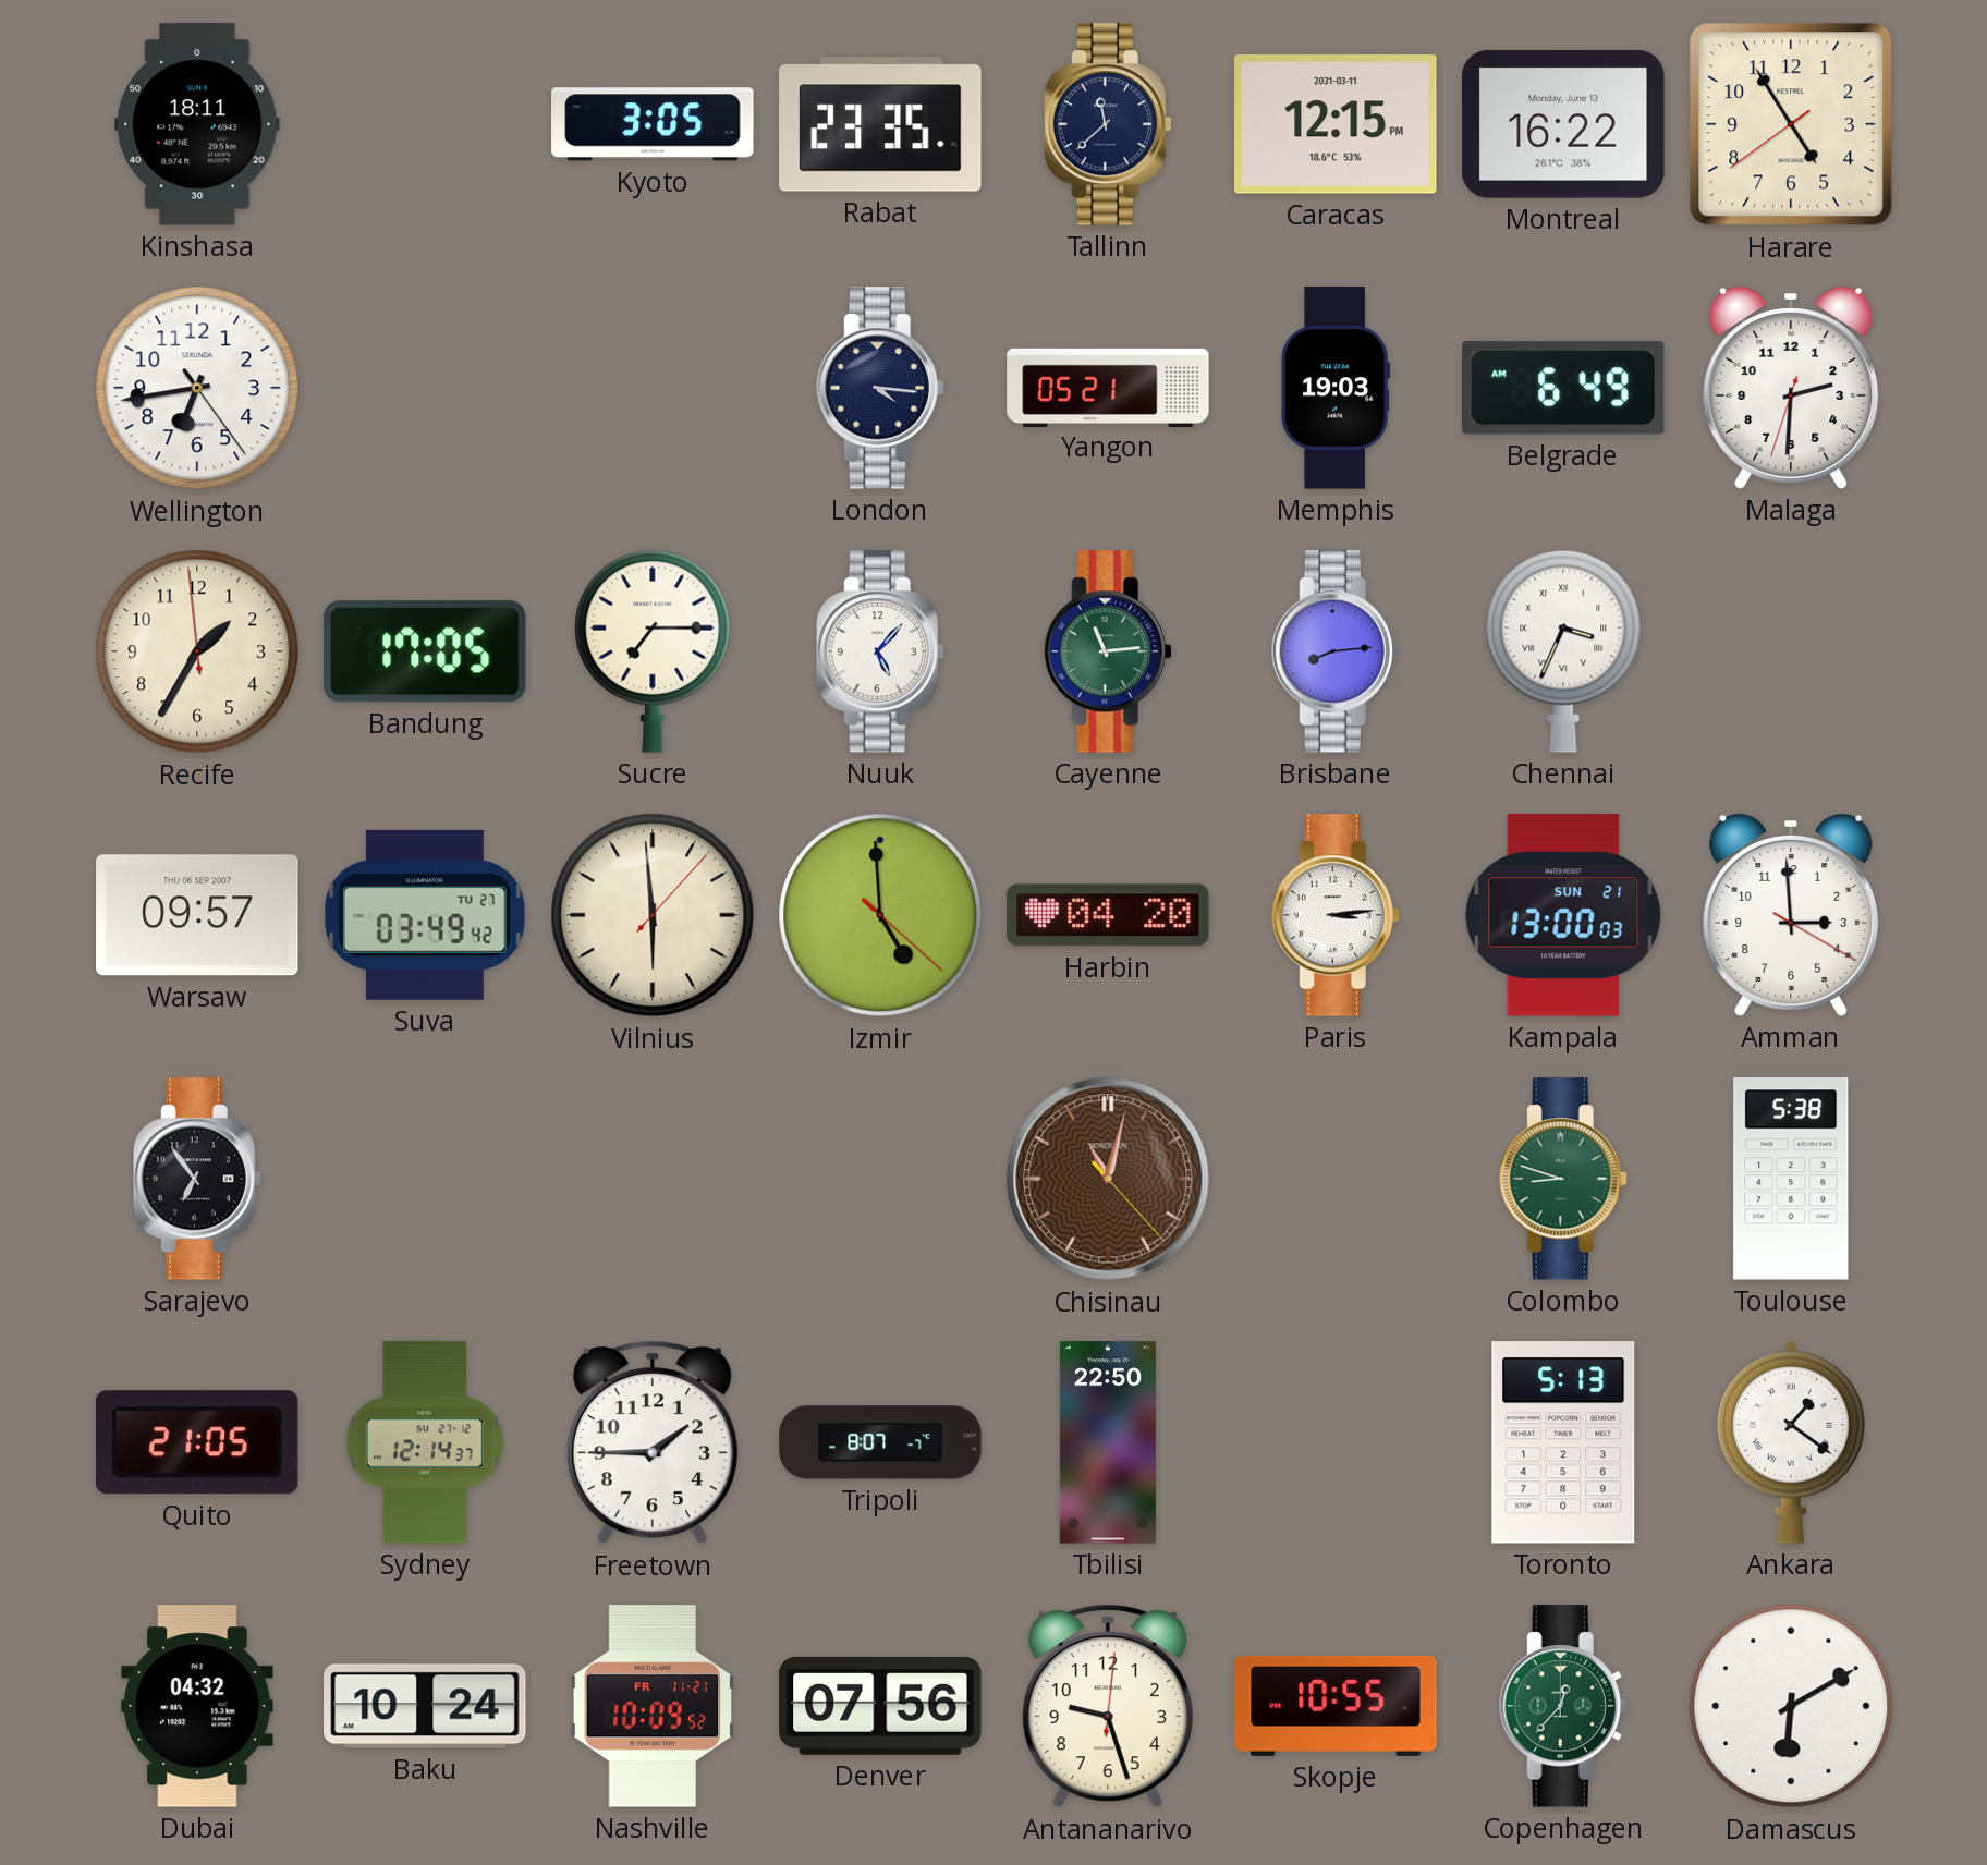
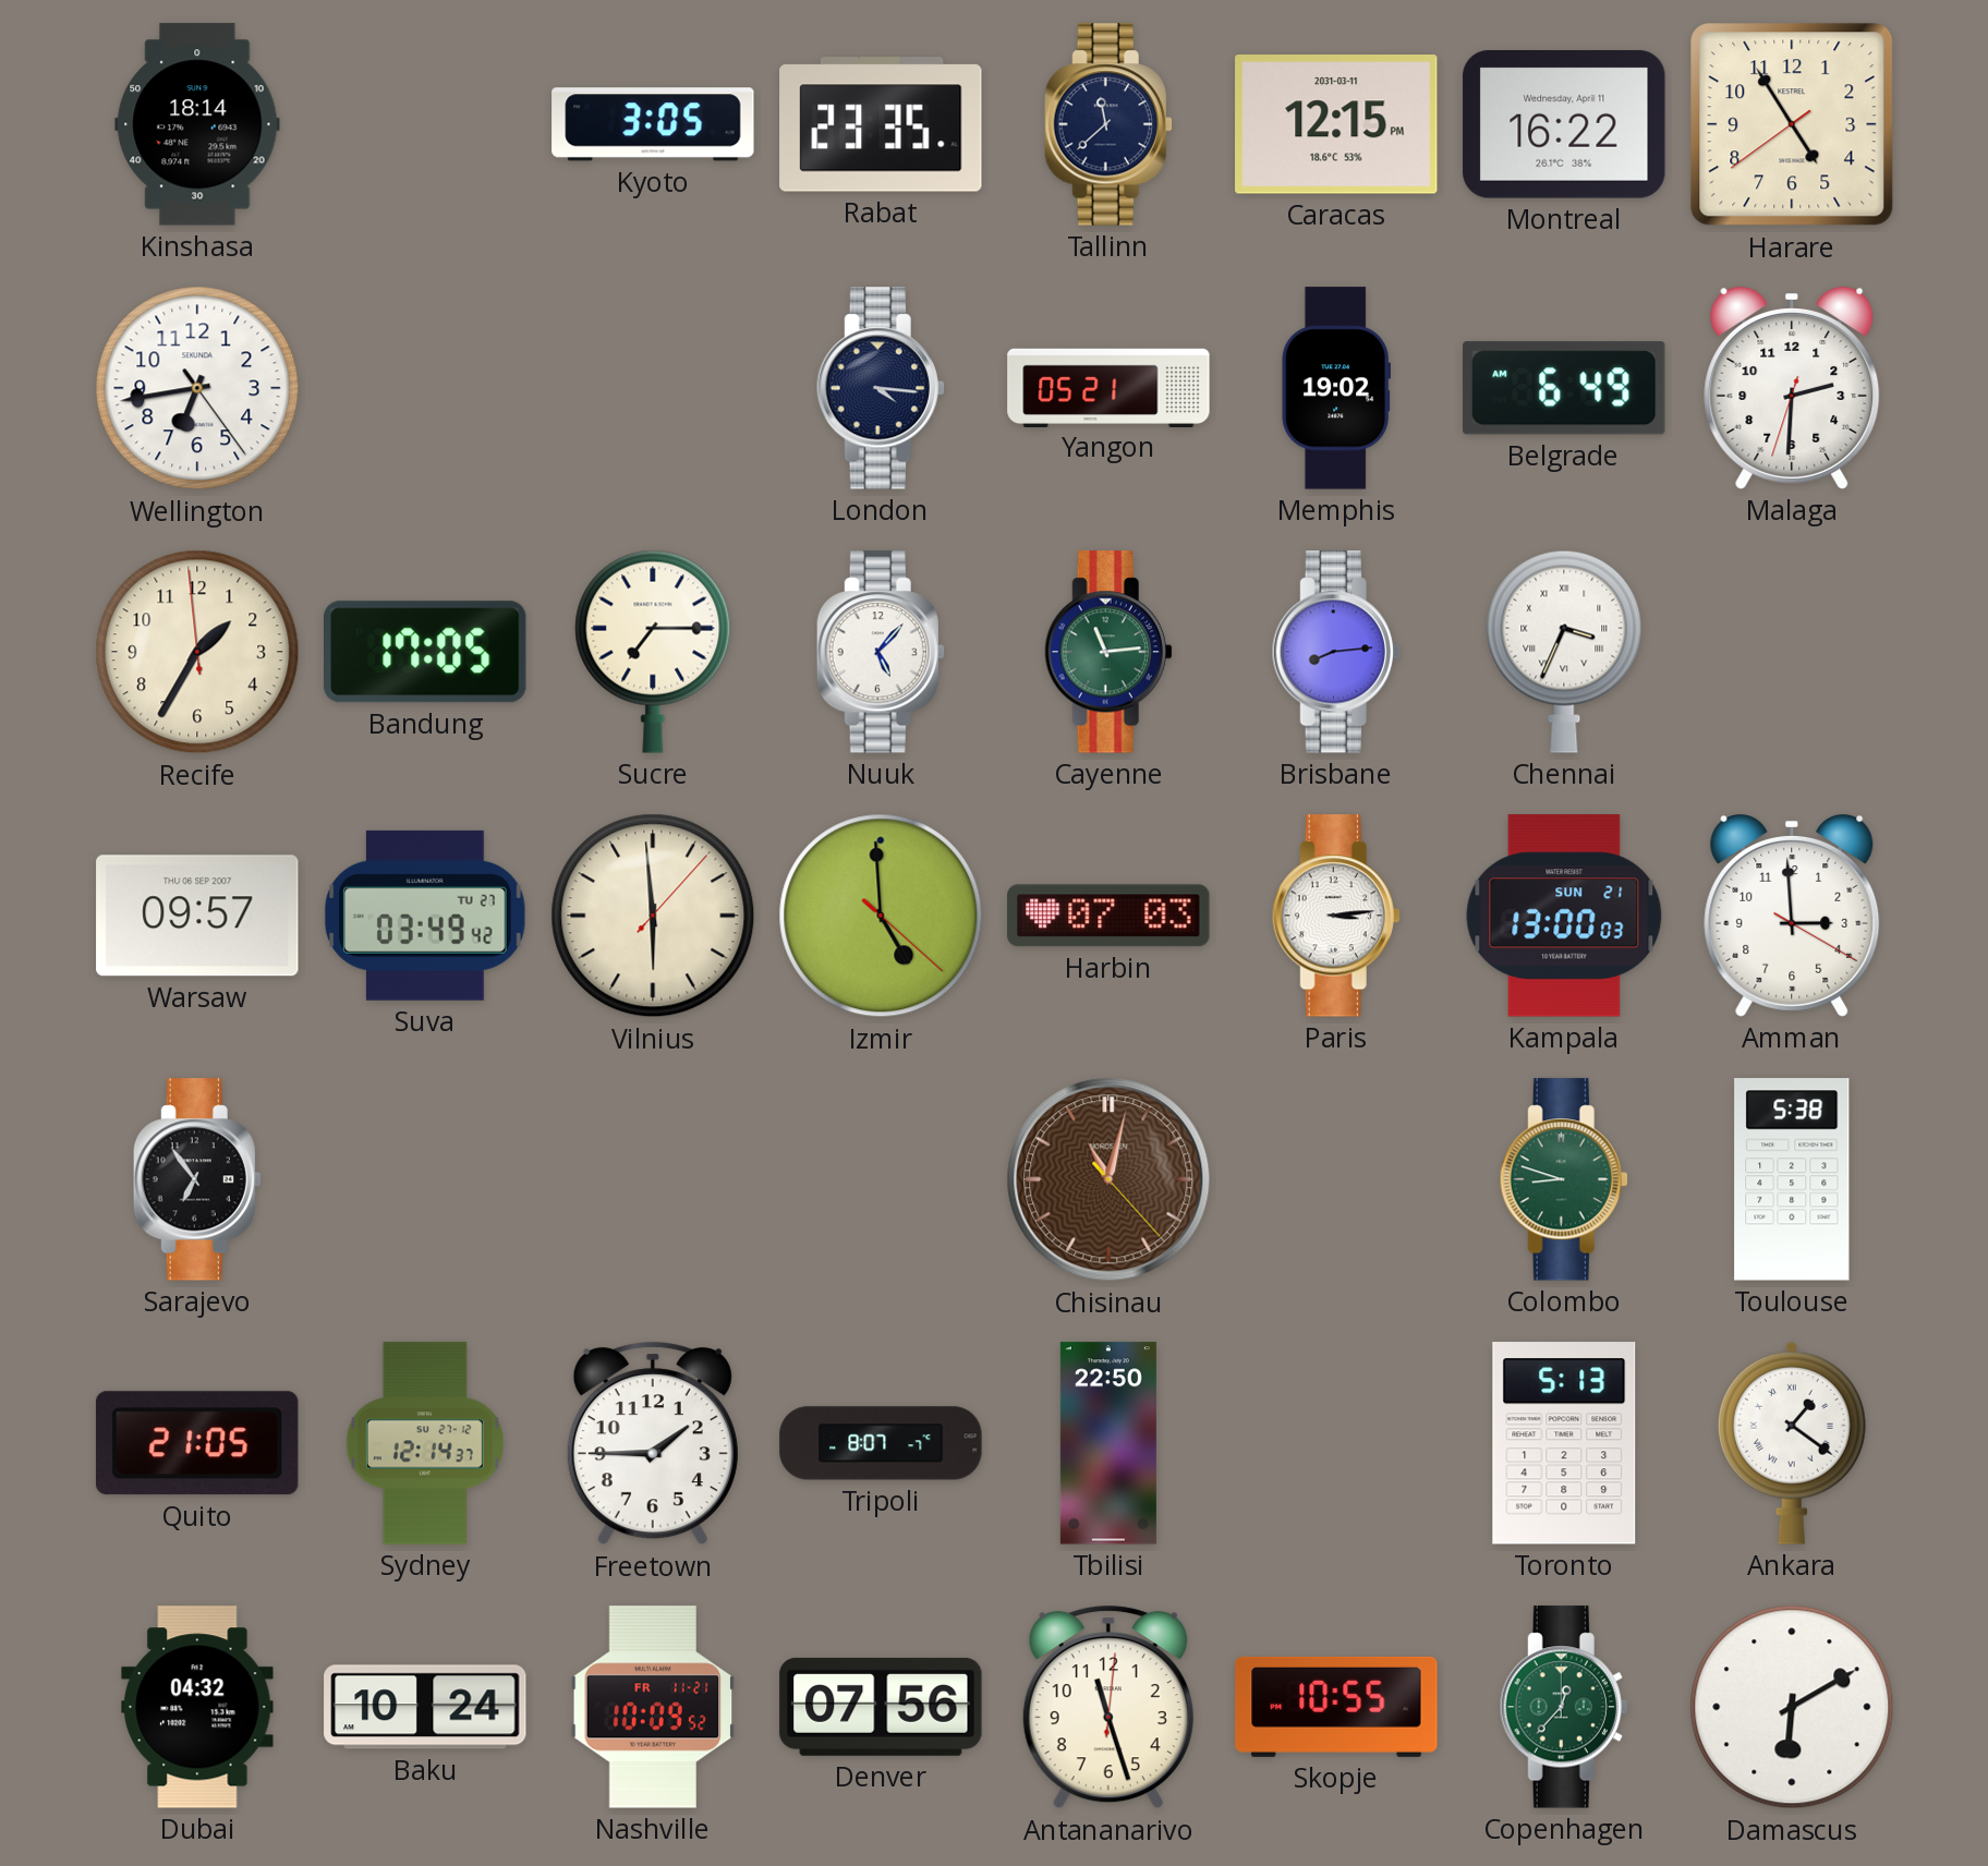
Kinshasa: 18:11 -> 18:14 (197, 124)
Montreal date: Monday, June 13 -> Wednesday, April 11 (1564, 125)
Memphis: 19:03 -> 19:02 (1335, 388)
Harbin: 04:20 -> 07:03 (1108, 916)
Antananarivo: 9:27 -> 11:27 (1108, 1707)
